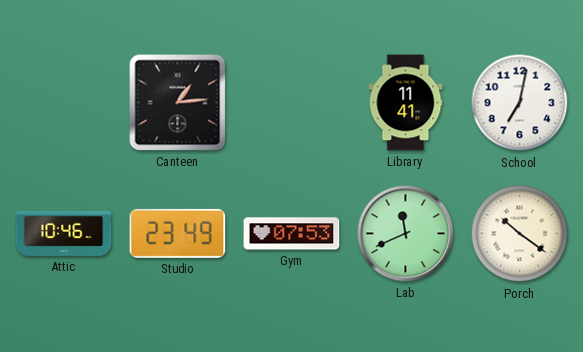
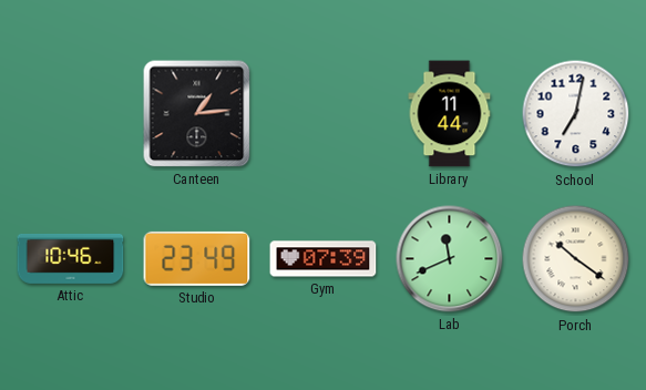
Library: 11:41 -> 11:44 (450, 114)
Gym: 07:53 -> 07:39 (324, 259)
